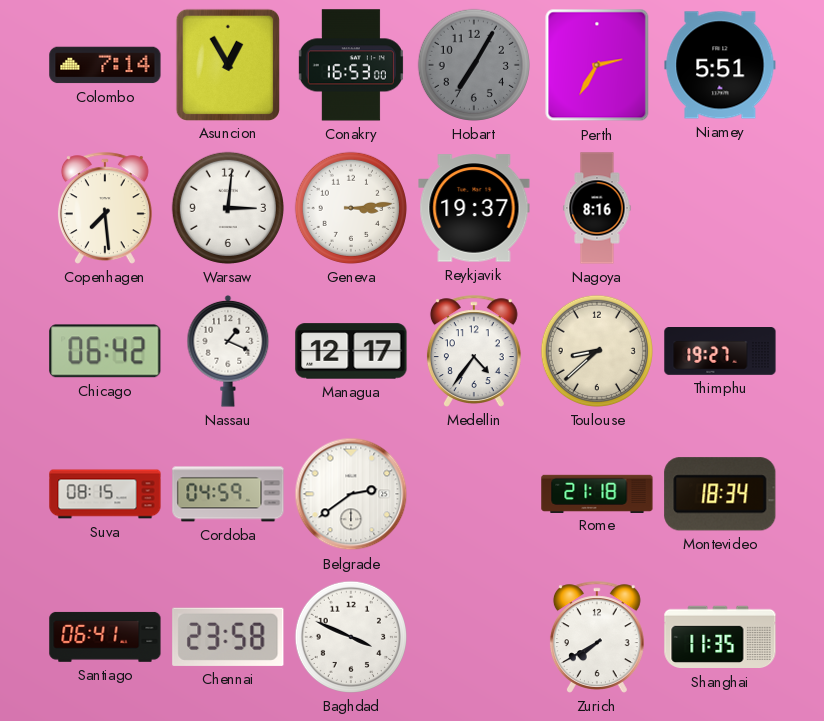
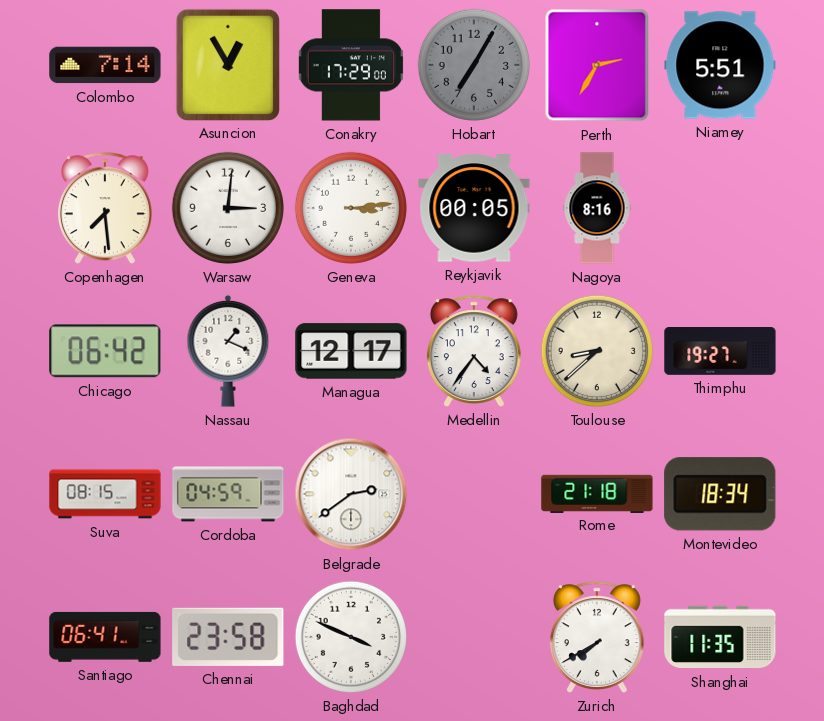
Conakry: 16:53 -> 17:29 (351, 65)
Reykjavik: 19:37 -> 00:05 (474, 208)
